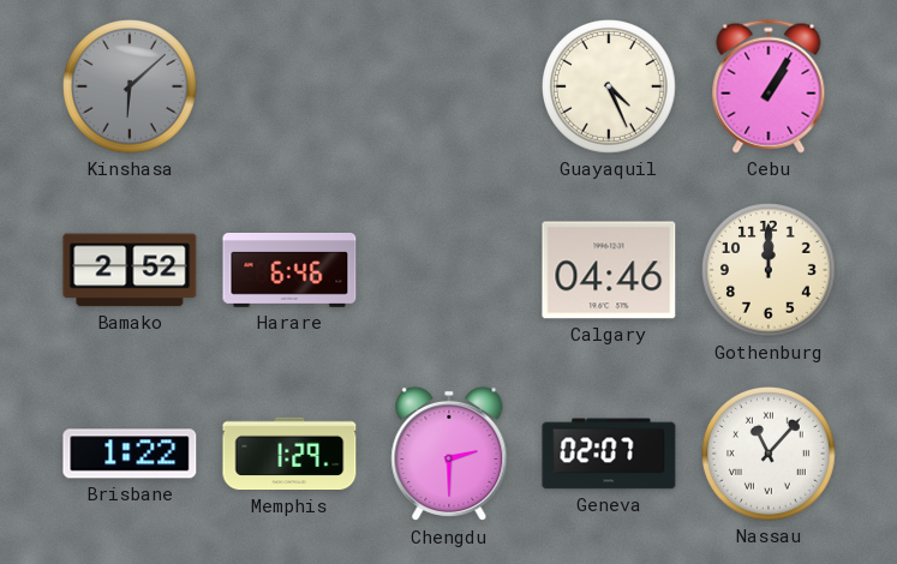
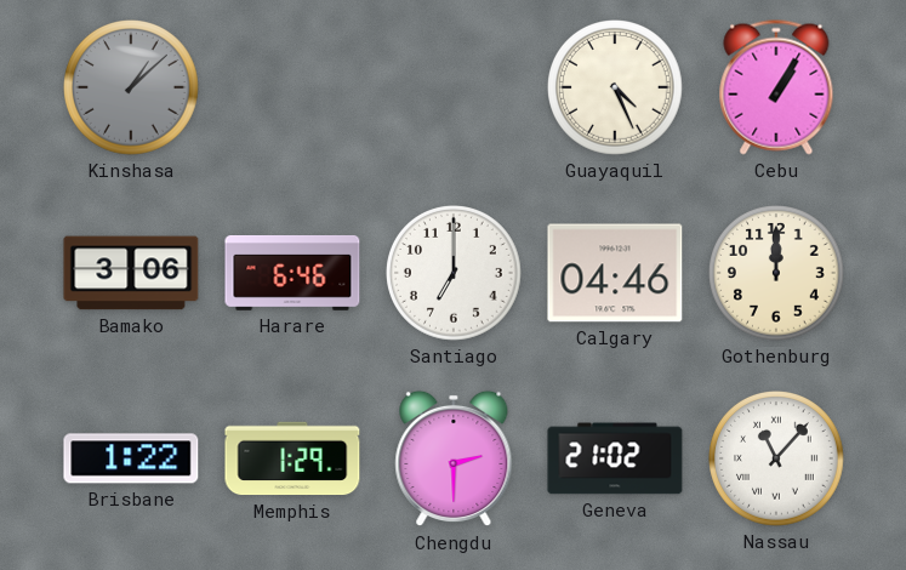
Kinshasa: 6:08 -> 1:08 (132, 89)
Bamako: 2:52 -> 3:06 (131, 273)
Santiago: none -> 7:00 (455, 274)
Geneva: 02:07 -> 21:02 (615, 458)
